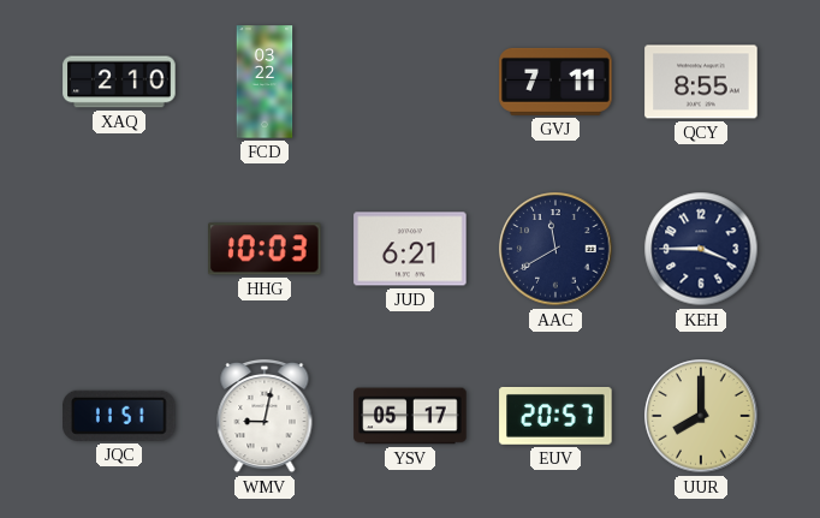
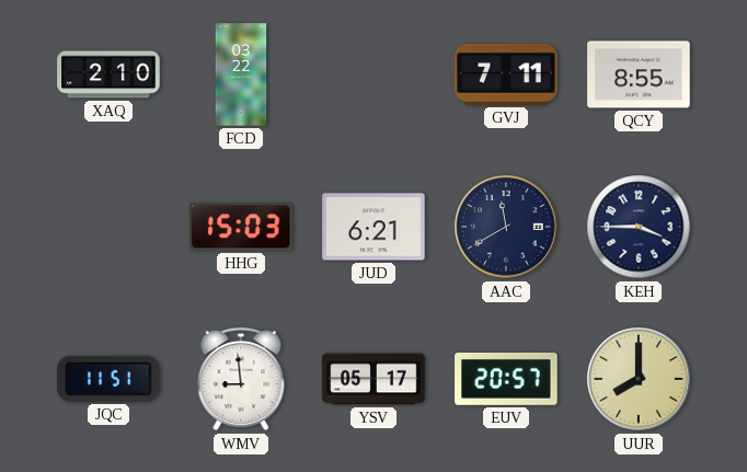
HHG: 10:03 -> 15:03 (242, 227)
WMV: 9:02 -> 8:59 (241, 379)
